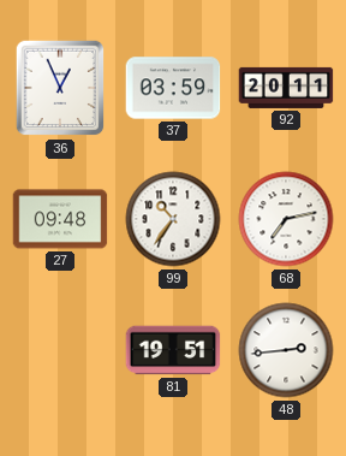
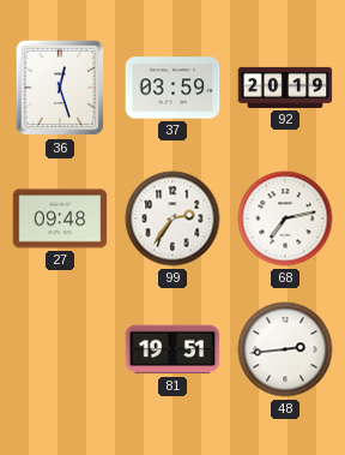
36: 12:56 -> 12:27 (60, 88)
92: 20:11 -> 20:19 (285, 88)
99: 10:36 -> 2:36 (172, 218)
